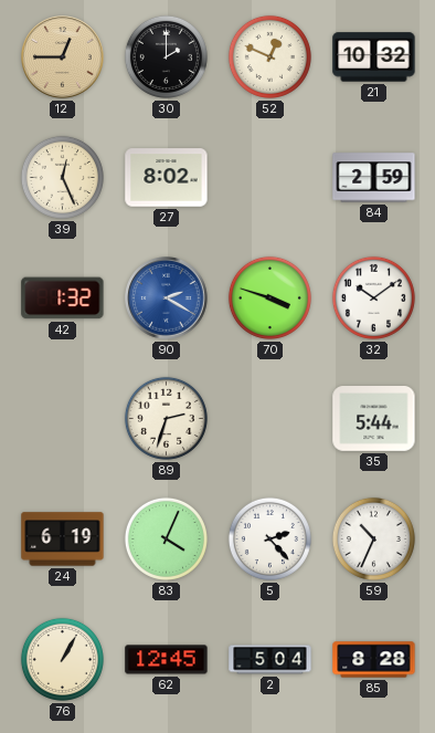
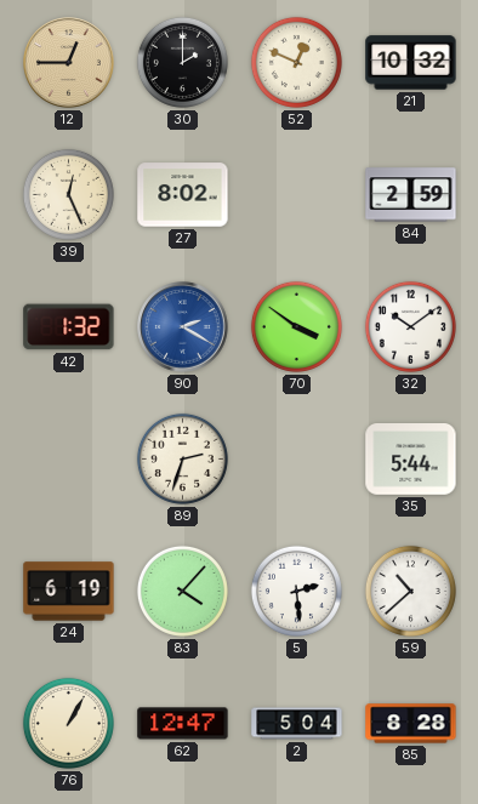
70: 3:48 -> 3:51 (296, 326)
83: 4:04 -> 4:07 (182, 591)
5: 2:23 -> 2:29 (296, 591)
59: 10:34 -> 10:38 (410, 591)
62: 12:45 -> 12:47 (183, 724)
